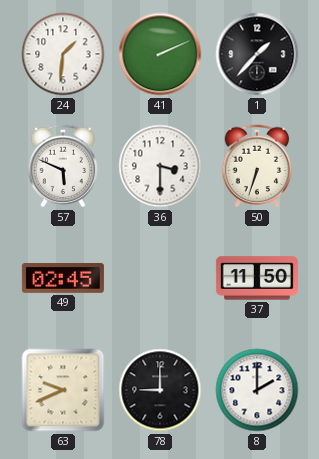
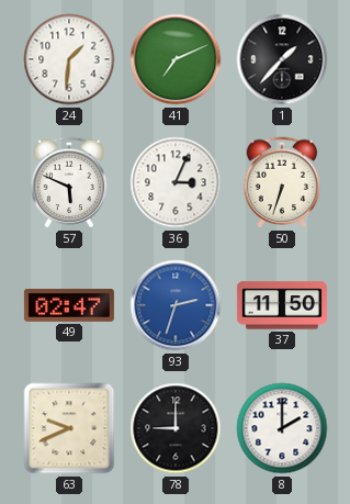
41: 2:11 -> 7:11 (176, 59)
36: 3:30 -> 3:04 (176, 182)
49: 02:45 -> 02:47 (69, 306)
93: none -> 2:33 (176, 305)
